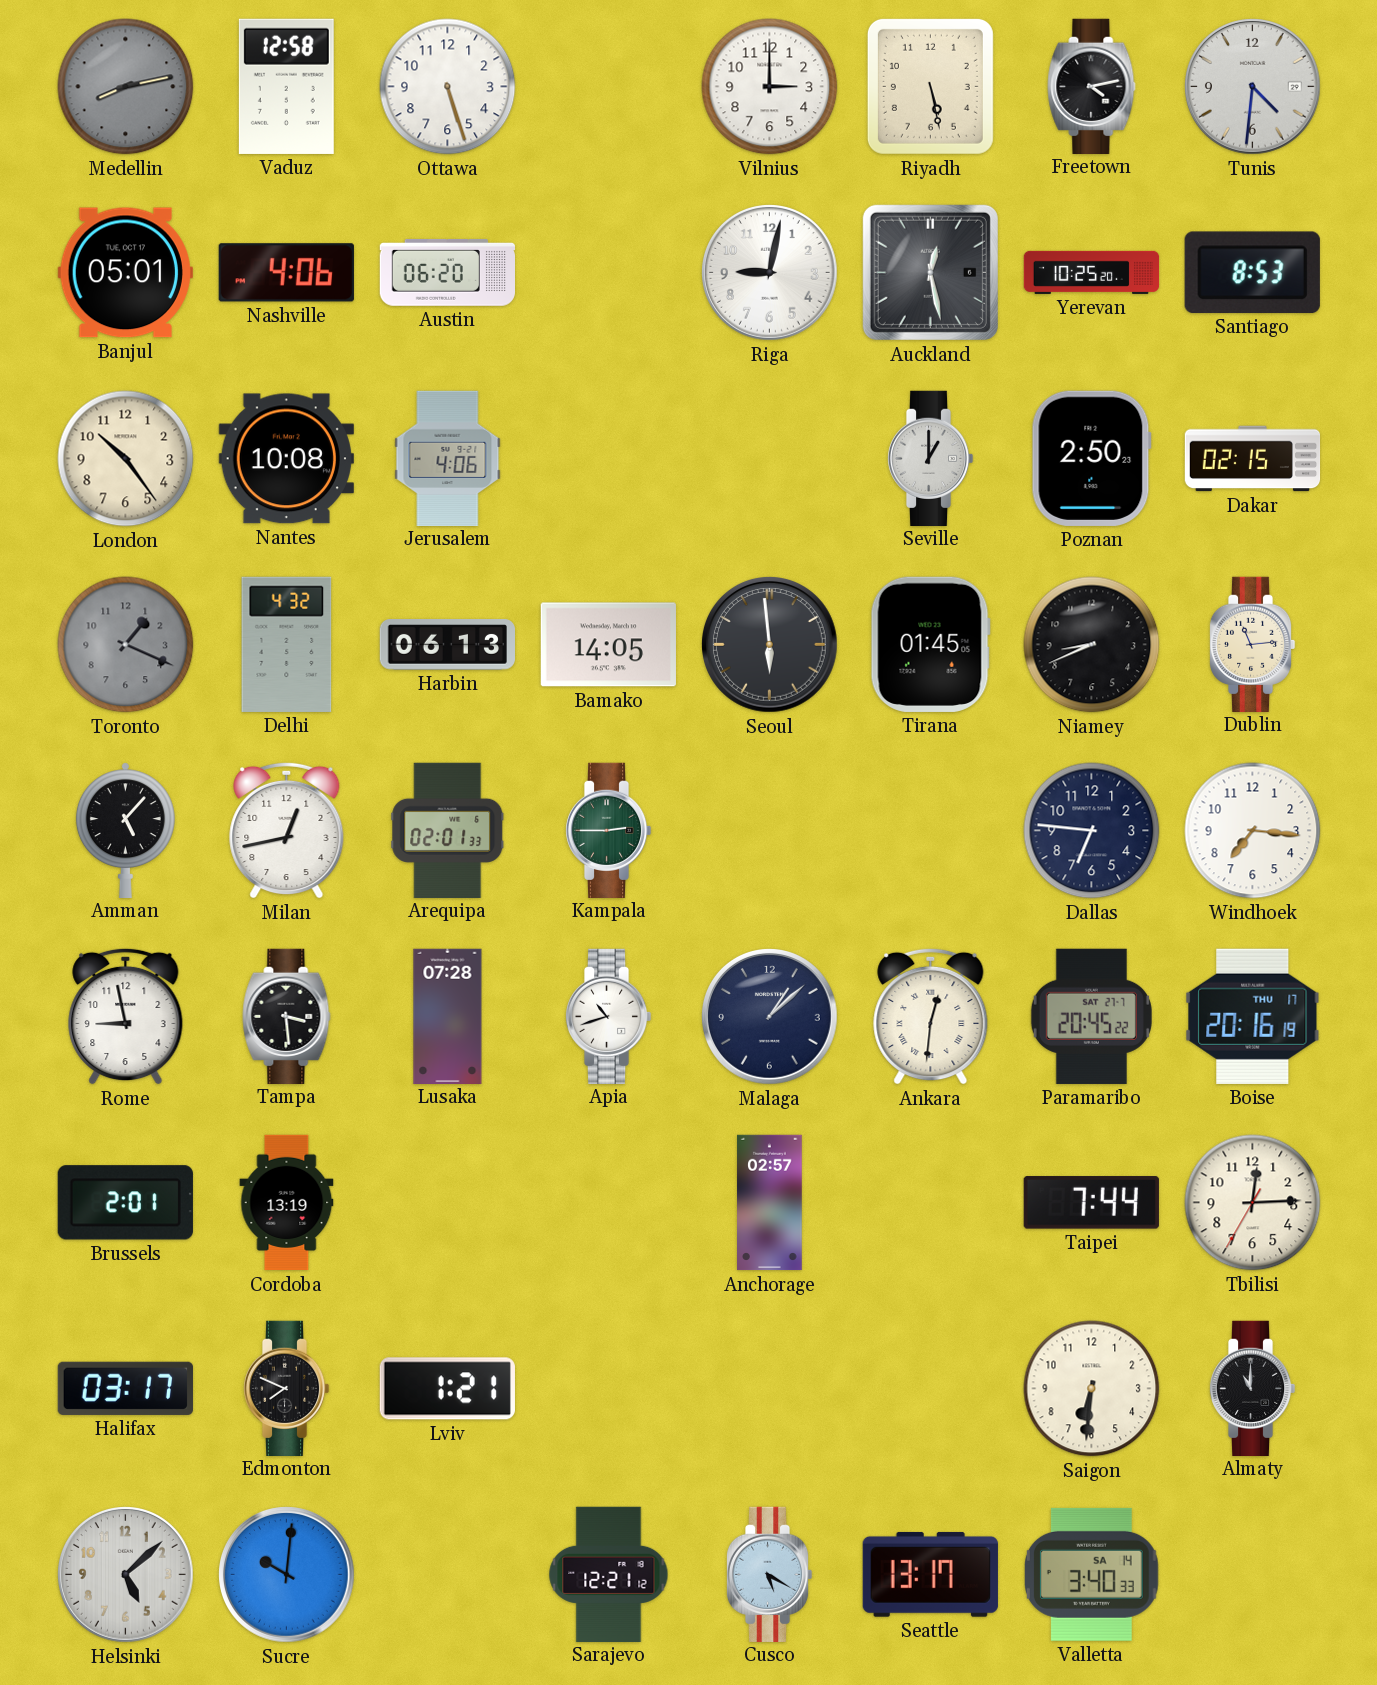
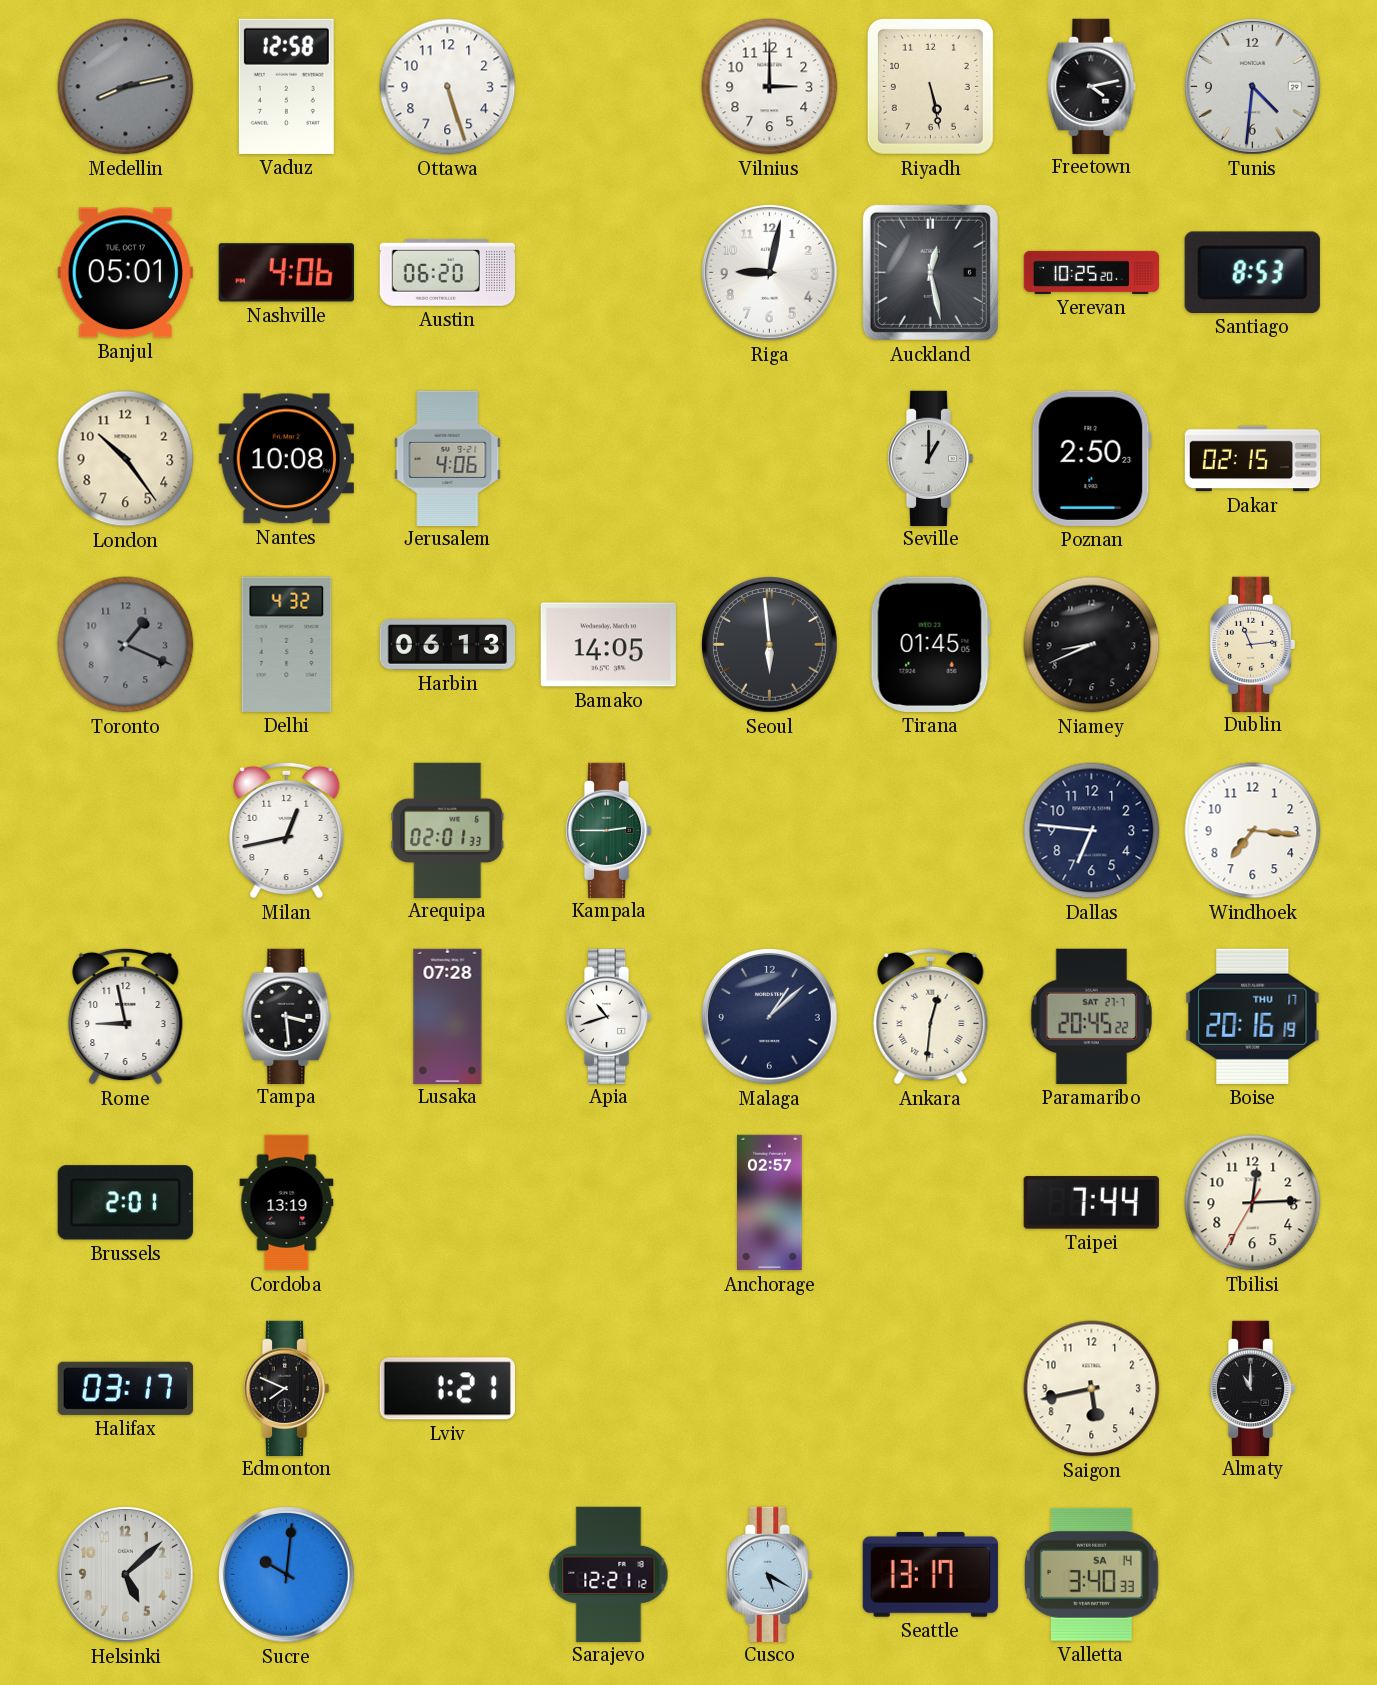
Amman: 5:07 -> none (125, 830)
Saigon: 6:31 -> 5:43 (1092, 1389)
